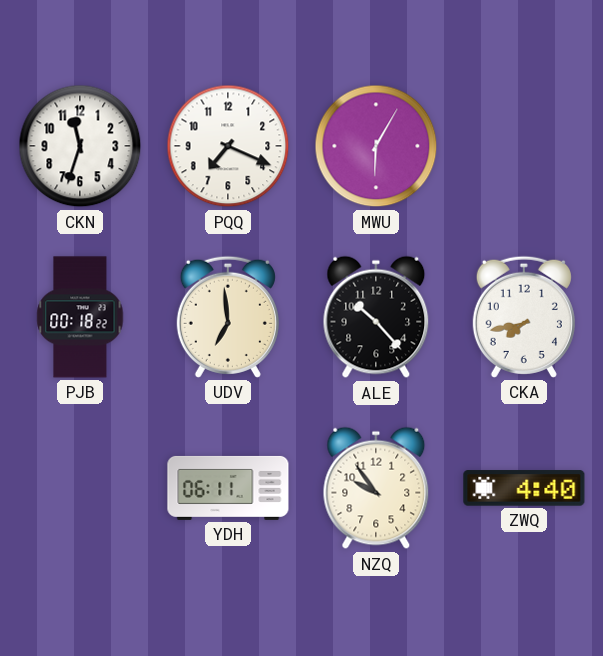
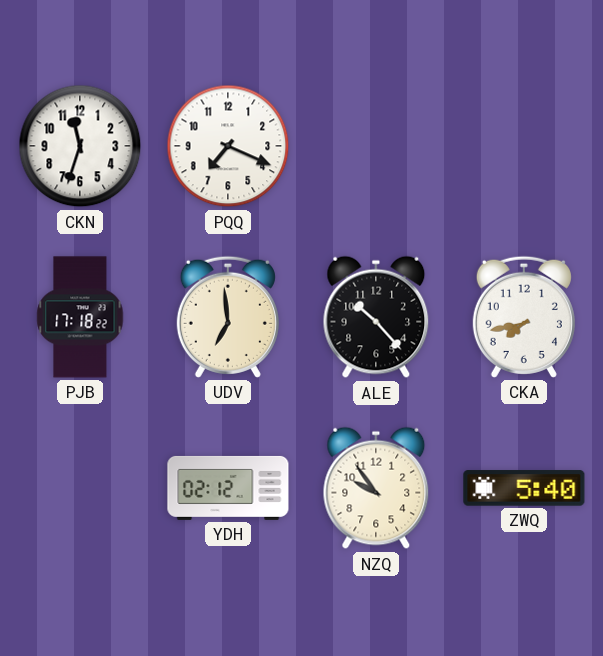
MWU: 6:05 -> none (376, 146)
PJB: 00:18 -> 17:18 (80, 317)
YDH: 06:11 -> 02:12 (228, 488)
ZWQ: 4:40 -> 5:40 (524, 488)
